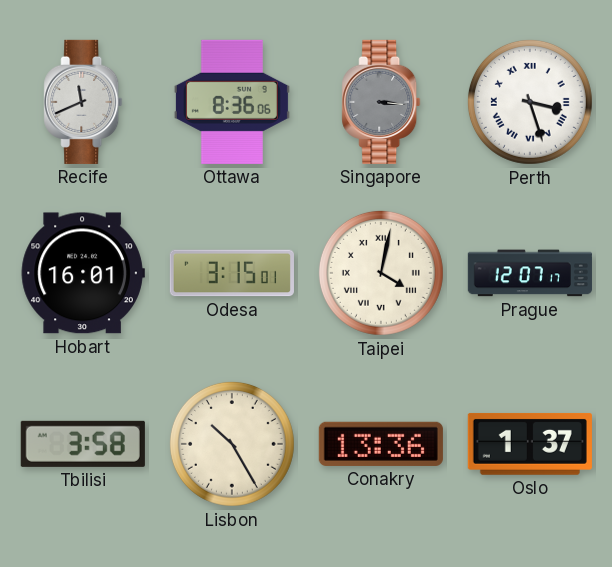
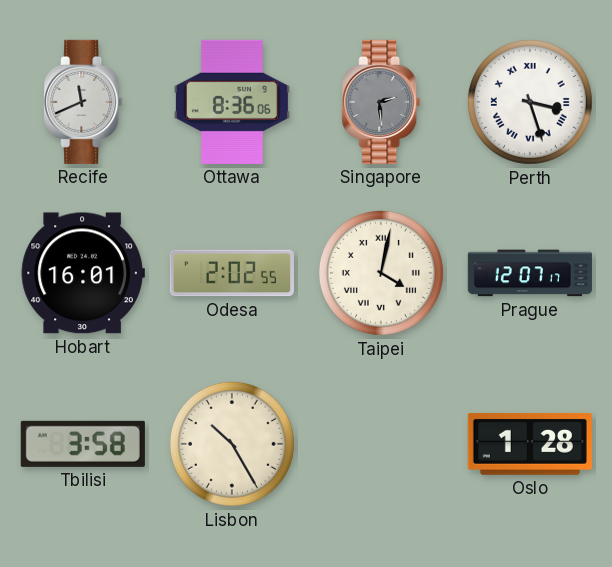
Singapore: 3:16 -> 2:29 (381, 102)
Odesa: 3:15 -> 2:02 (232, 273)
Conakry: 13:36 -> none (381, 444)
Oslo: 1:37 -> 1:28 (530, 444)
